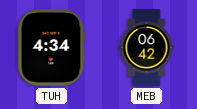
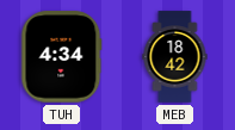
MEB: 06:42 -> 18:42 (175, 57)
